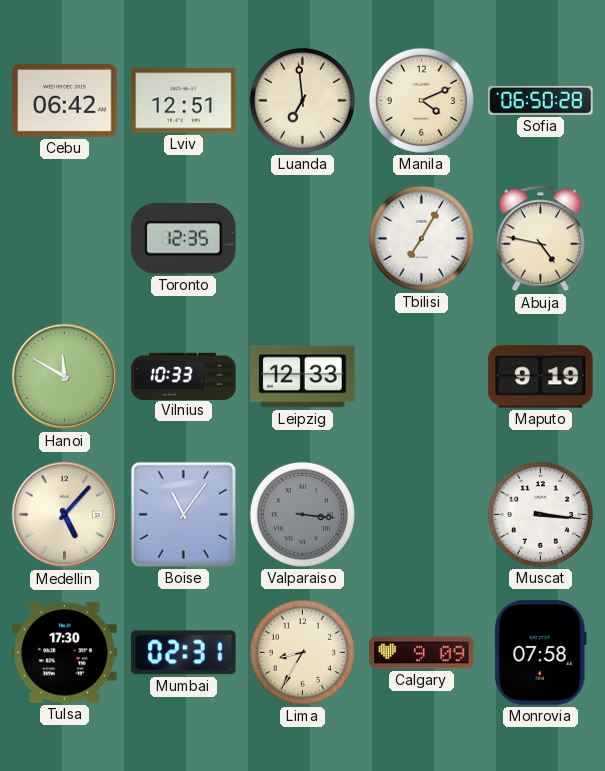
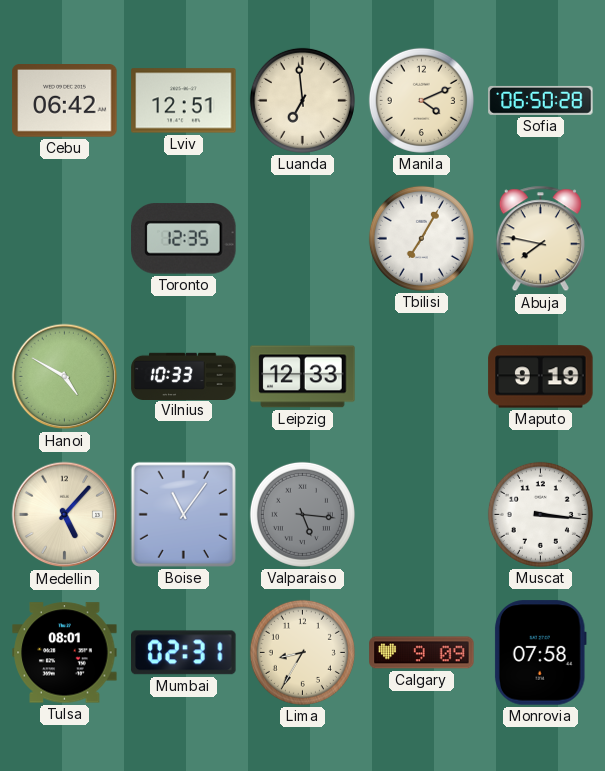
Abuja: 4:47 -> 7:47 (540, 239)
Hanoi: 11:50 -> 4:50 (65, 377)
Valparaiso: 3:16 -> 5:16 (302, 514)
Tulsa: 17:30 -> 08:01 (65, 653)
